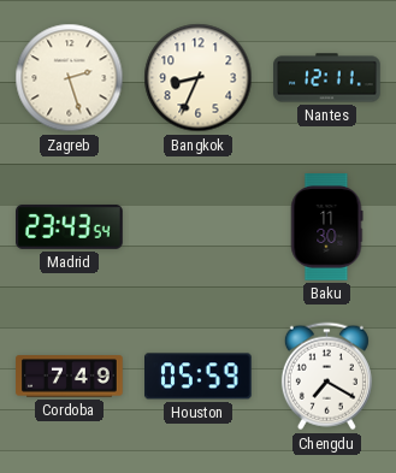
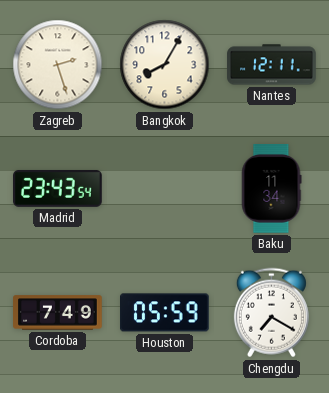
Bangkok: 8:34 -> 8:05 (165, 65)
Baku: 11:30 -> 11:34 (271, 189)
